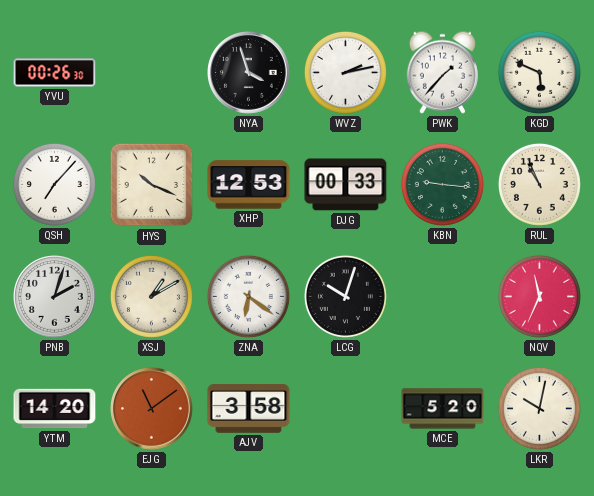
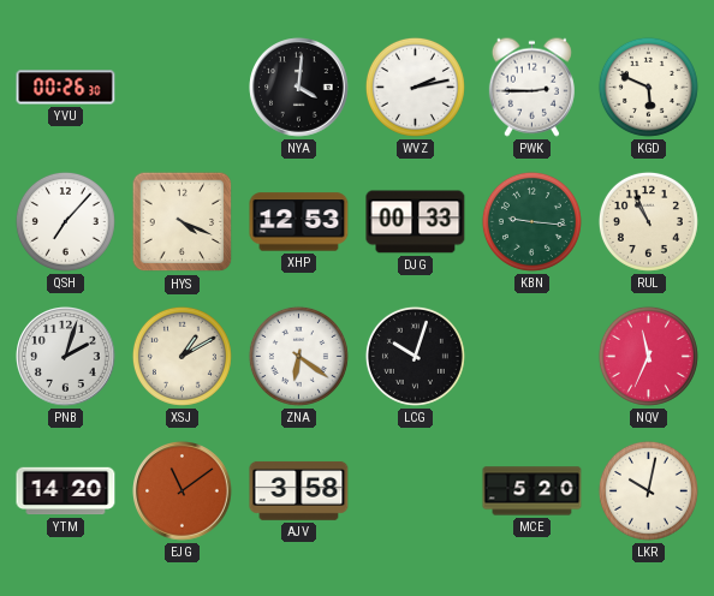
NYA: 3:57 -> 4:01 (299, 88)
PWK: 1:37 -> 2:45 (531, 87)
HYS: 10:19 -> 4:19 (183, 222)
